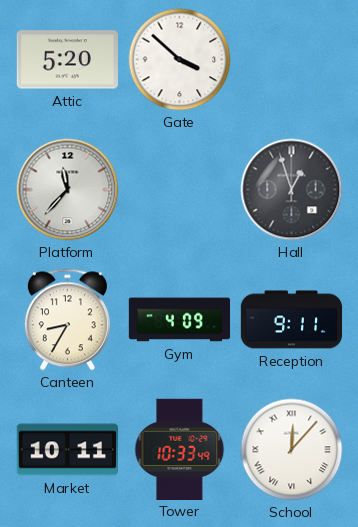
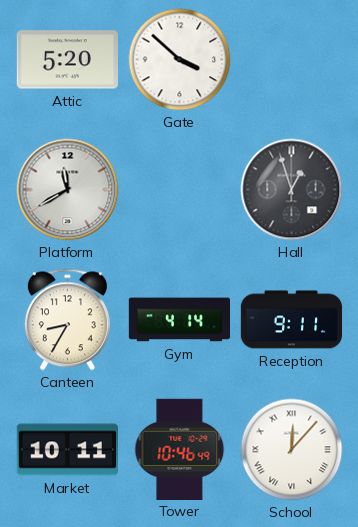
Platform: 11:37 -> 11:40 (68, 190)
Gym: 4:09 -> 4:14 (180, 320)
Tower: 10:33 -> 10:46 (180, 449)
